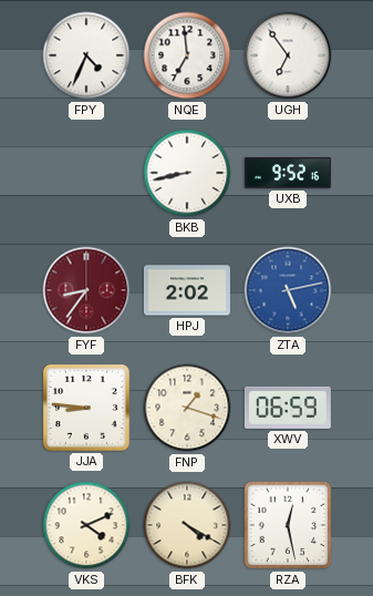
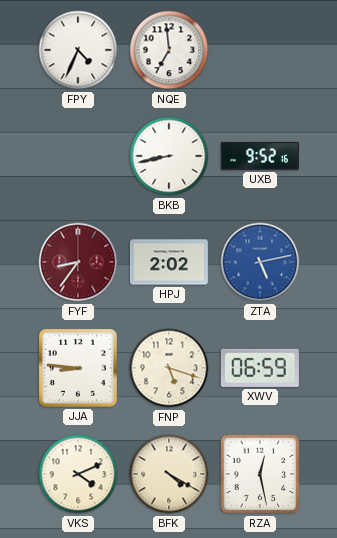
UGH: 6:54 -> none (288, 55)
FNP: 1:18 -> 5:18 (169, 368)
